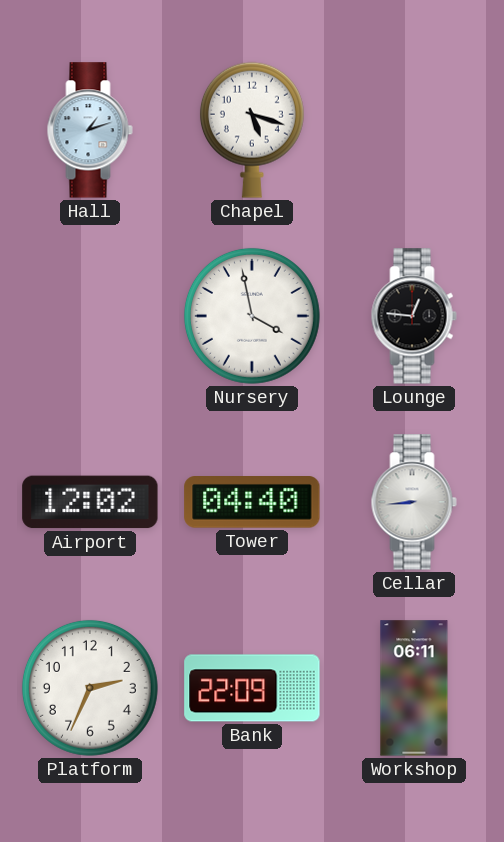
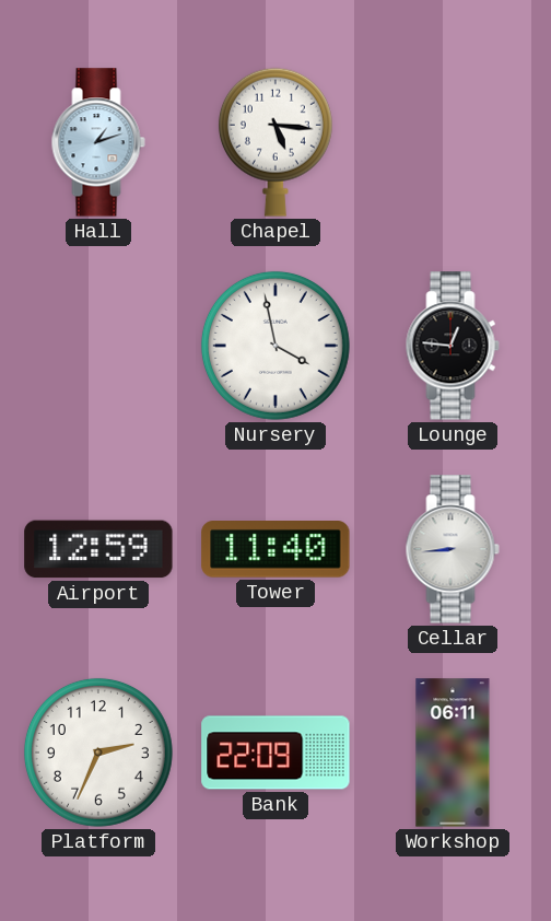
Chapel: 5:18 -> 5:16 (275, 142)
Airport: 12:02 -> 12:59 (98, 549)
Tower: 04:40 -> 11:40 (275, 550)
